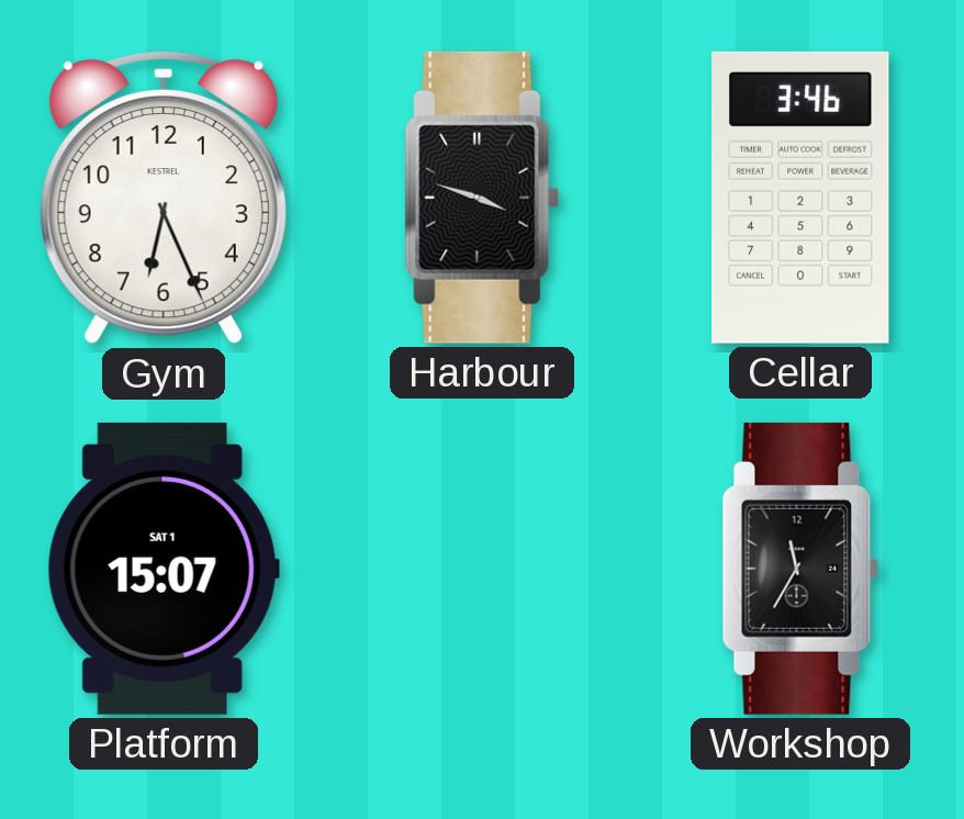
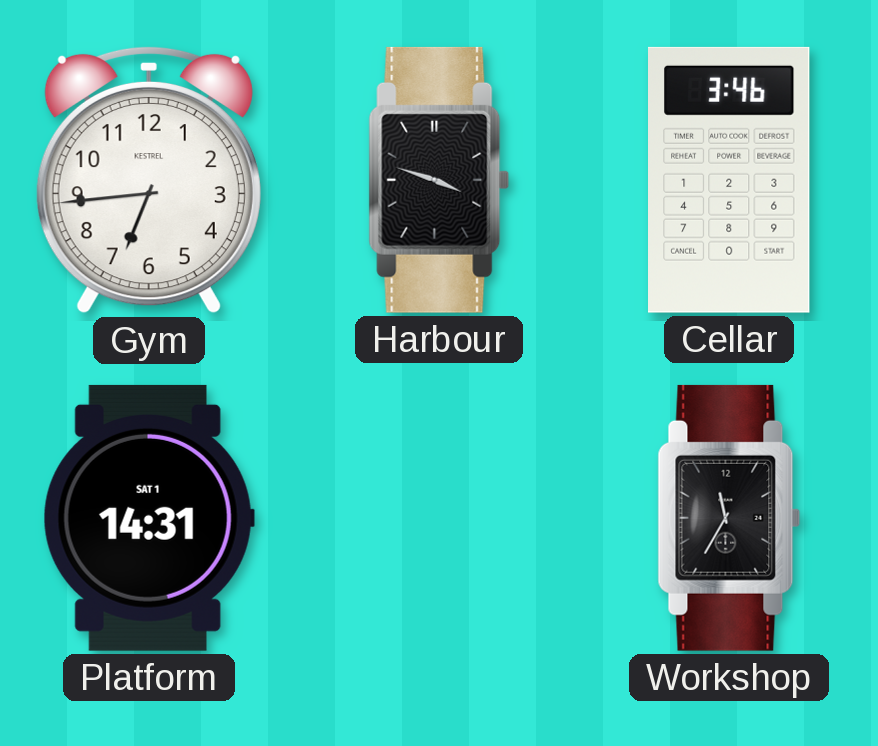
Gym: 6:26 -> 6:44 (149, 180)
Platform: 15:07 -> 14:31 (149, 518)
